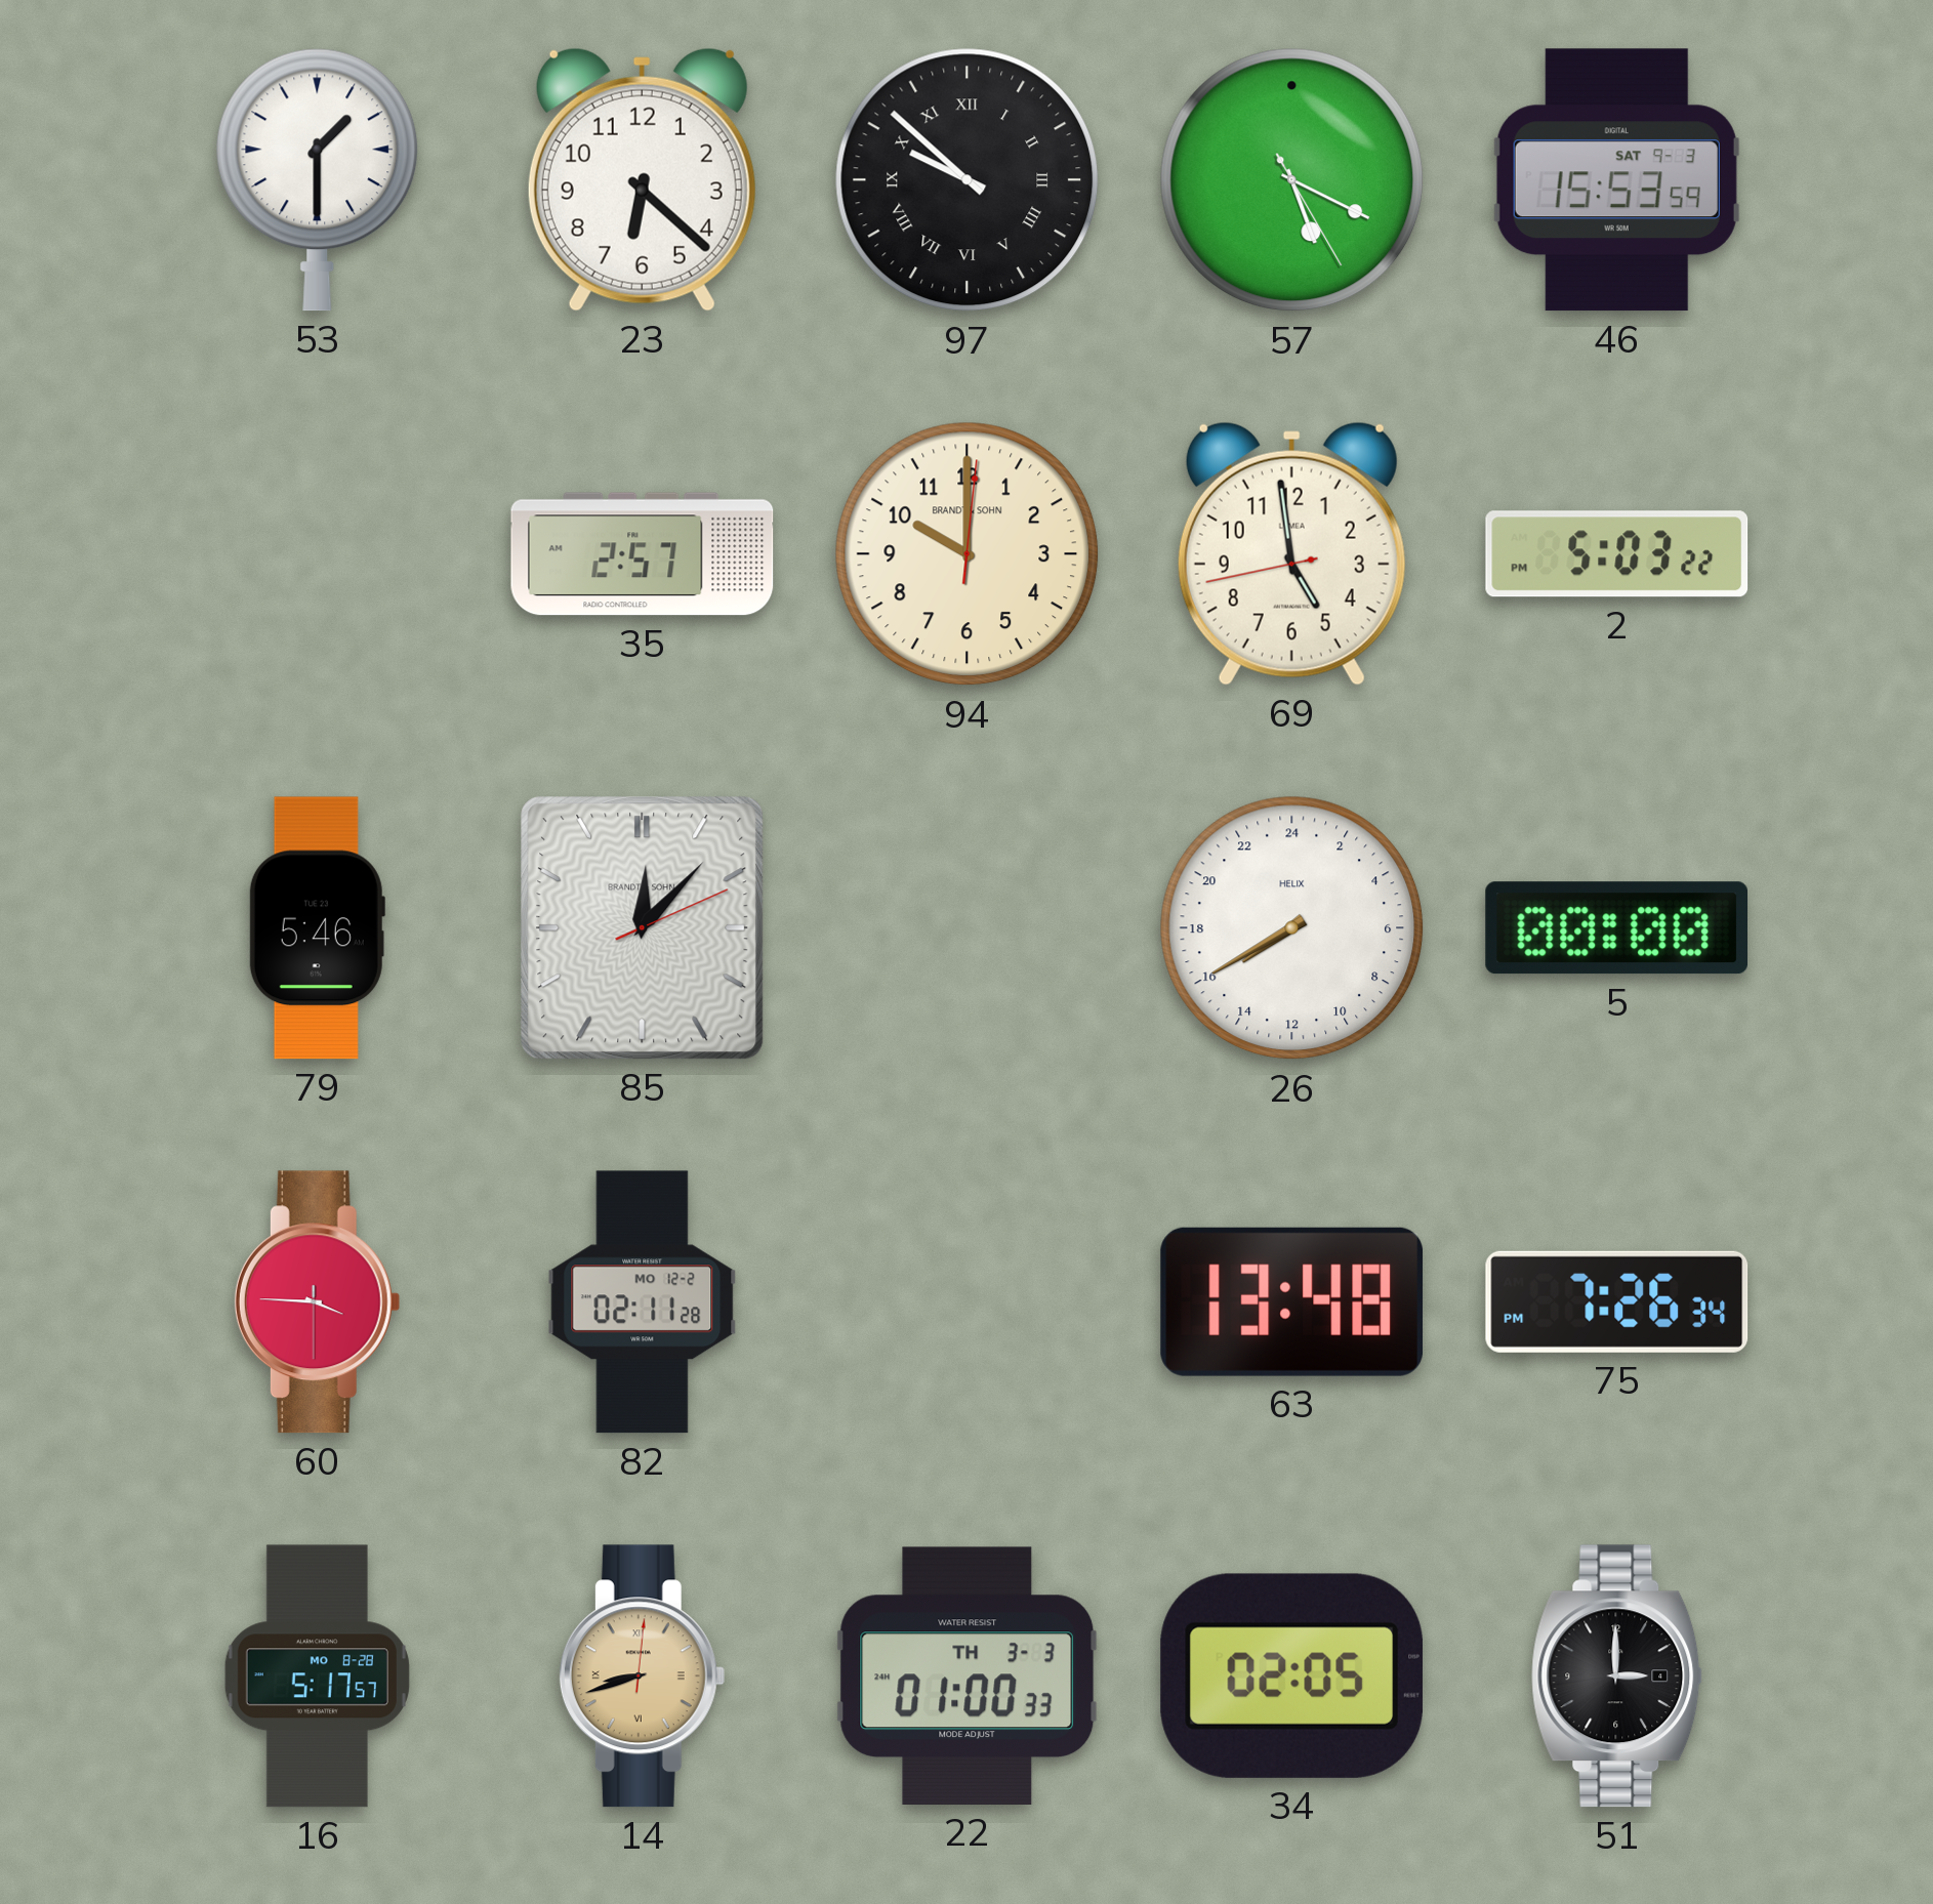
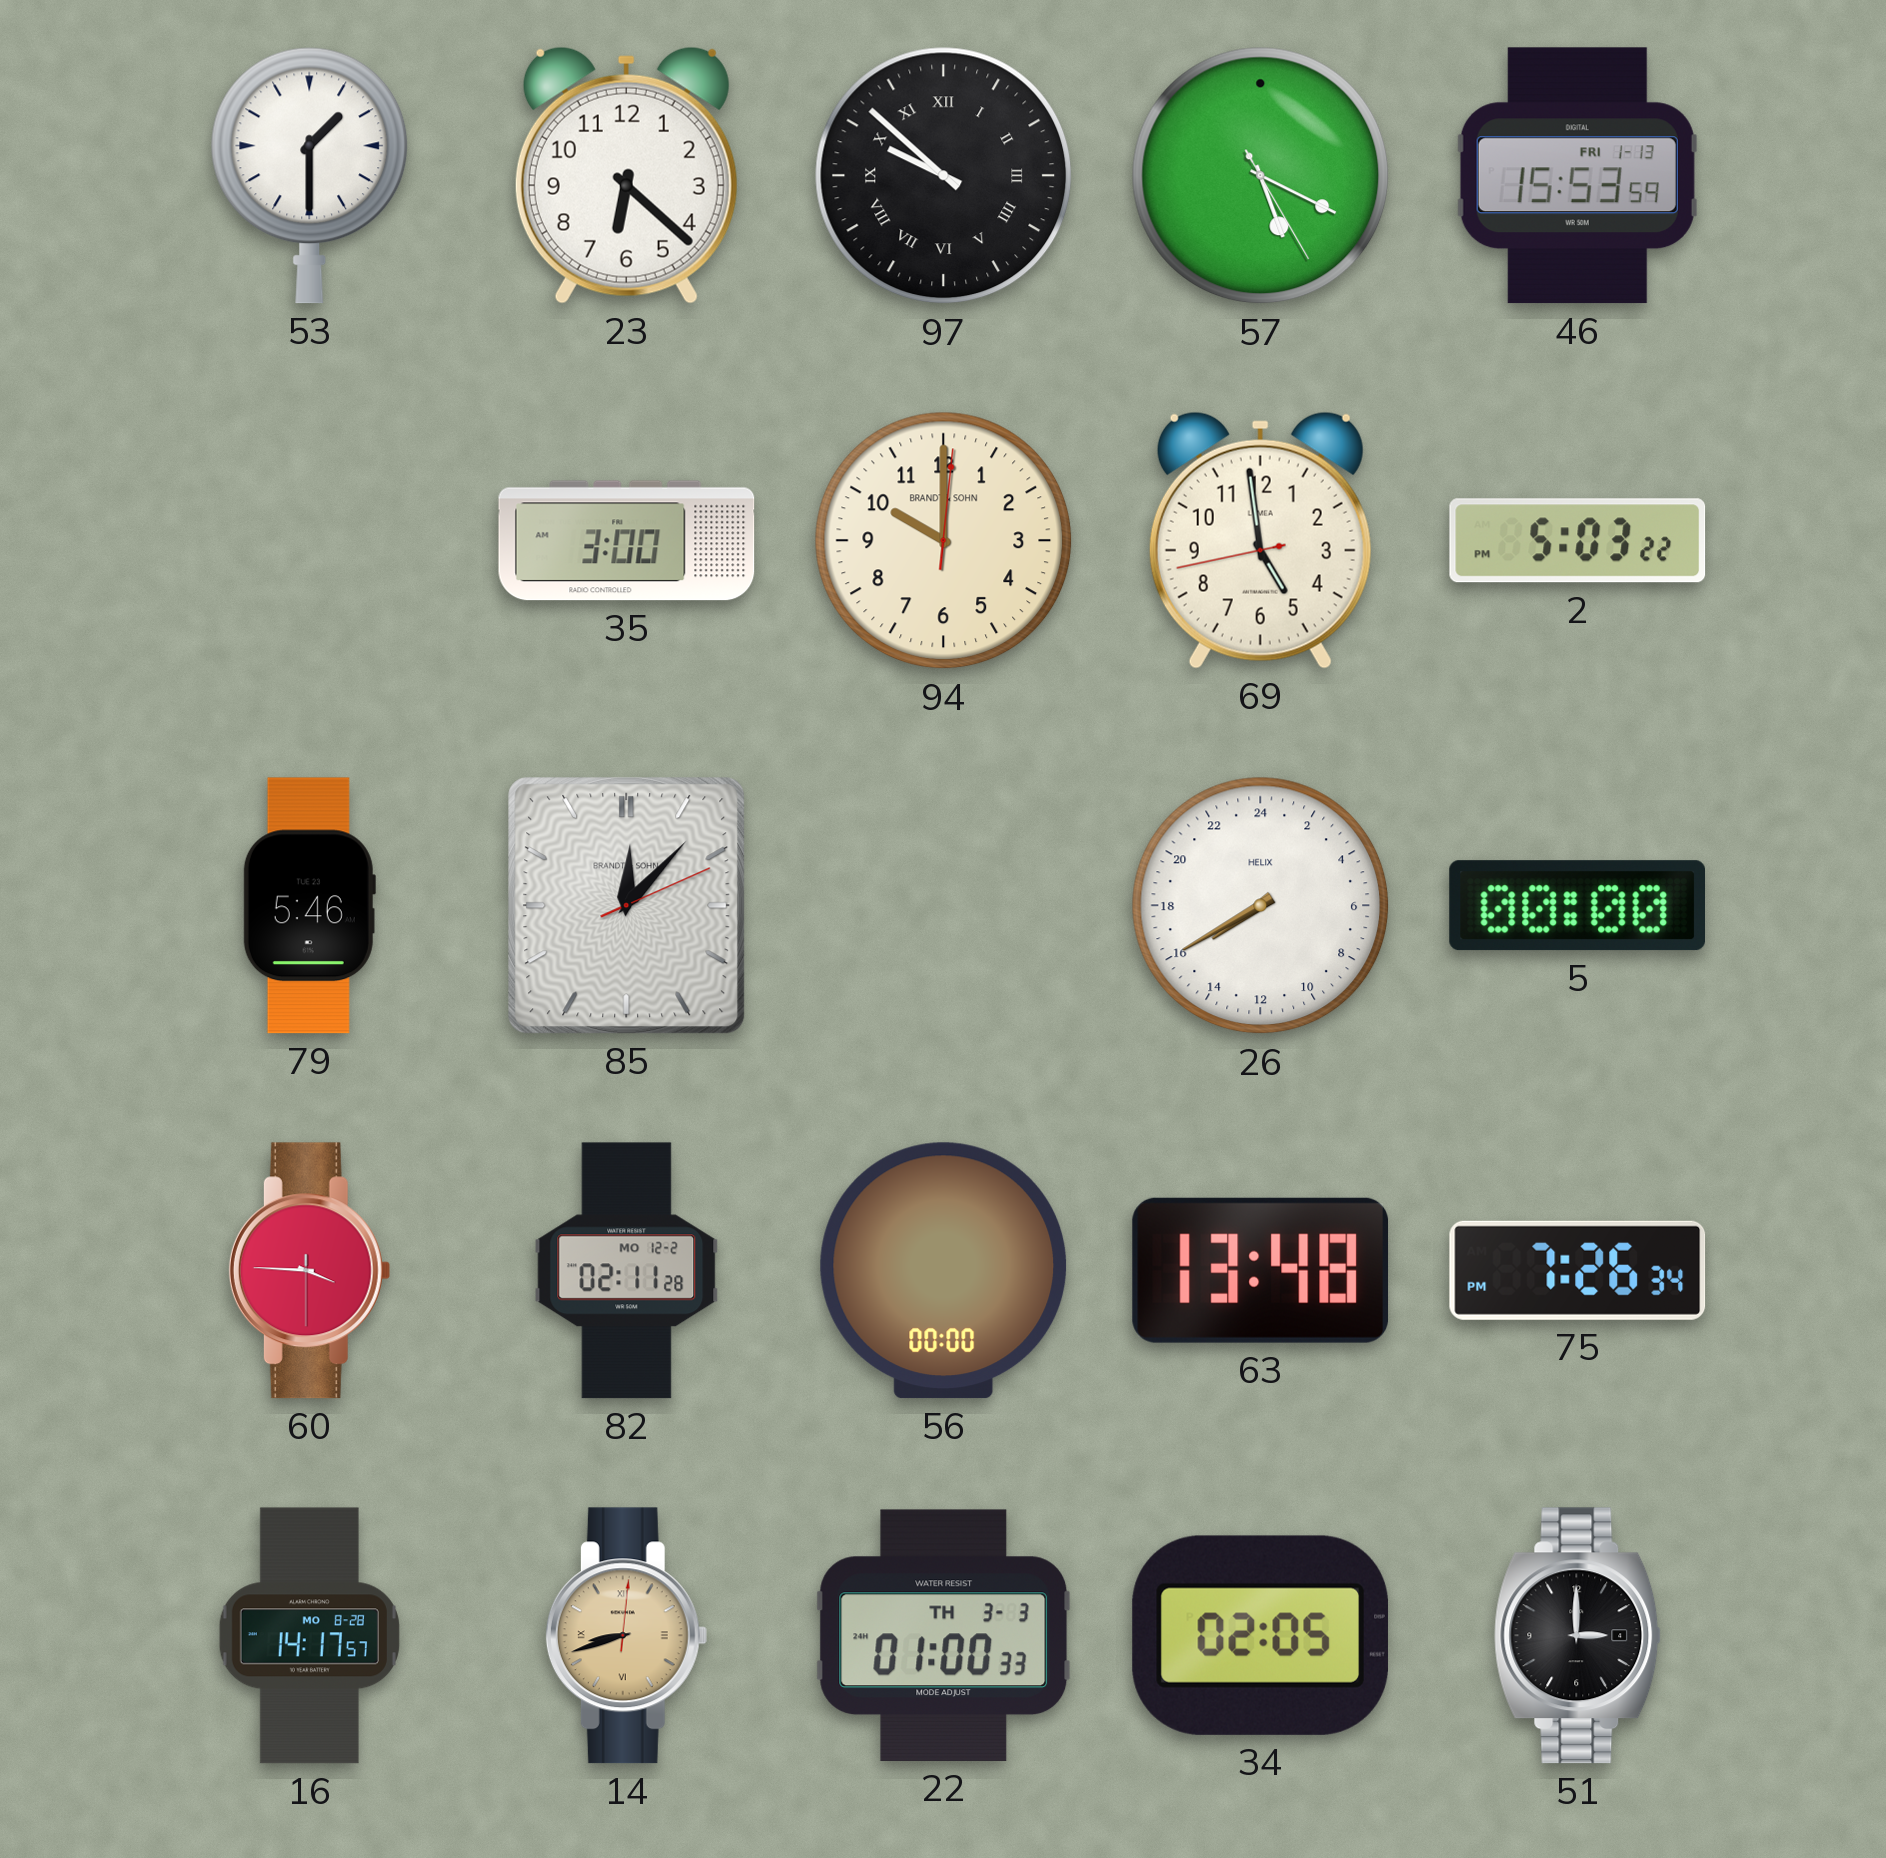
46 date: SAT 9-3 -> FRI 1-13 (1577, 176)
35: 2:57 -> 3:00 (627, 541)
56: none -> 00:00 (944, 1271)
16: 5:17 -> 14:17 (309, 1636)
